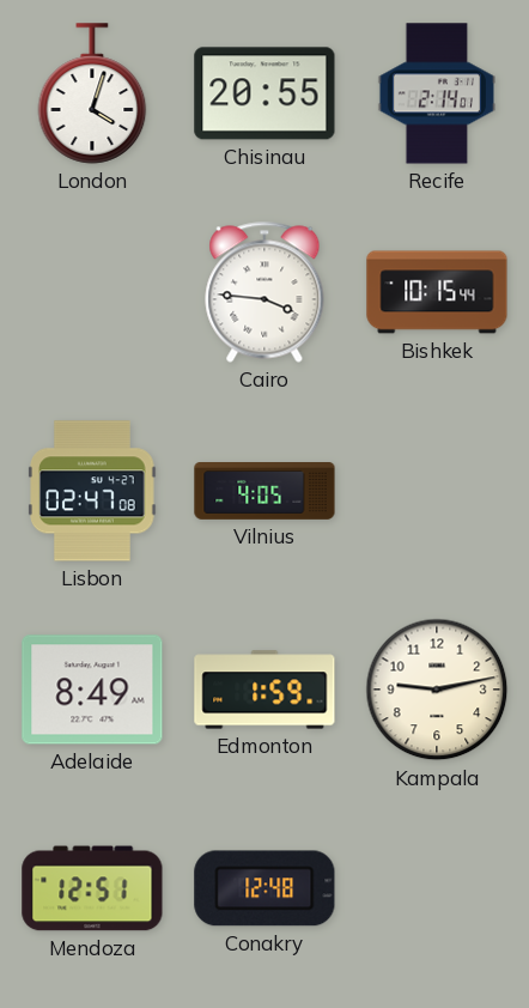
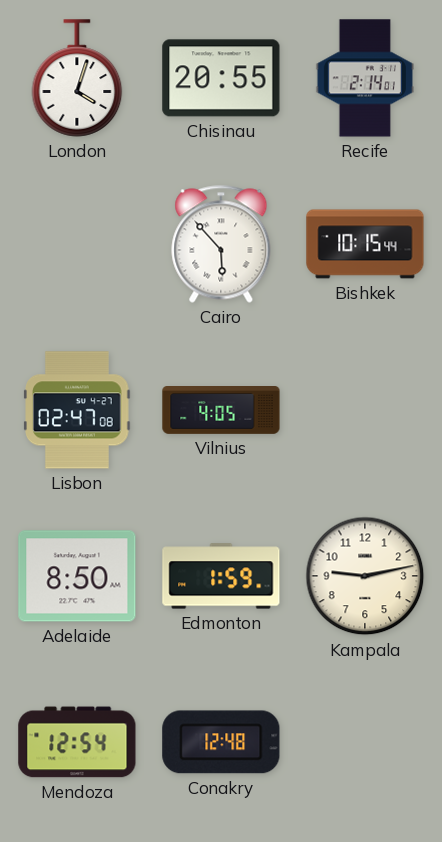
Cairo: 3:46 -> 5:53 (221, 244)
Adelaide: 8:49 -> 8:50 (77, 576)
Mendoza: 12:51 -> 12:54 (77, 742)
